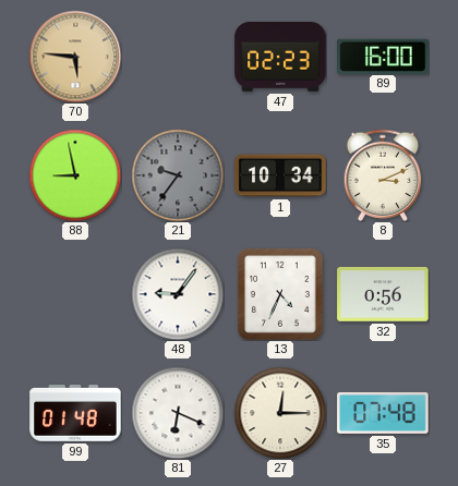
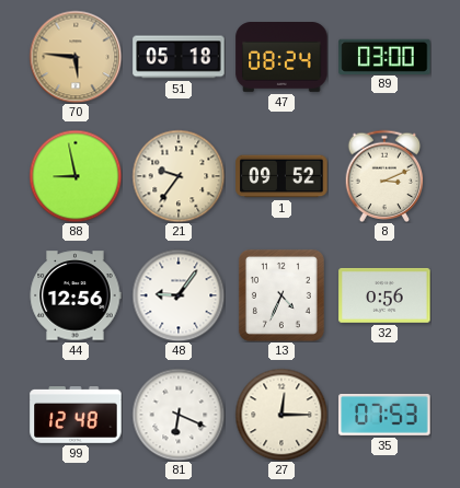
51: none -> 05:18 (179, 57)
47: 02:23 -> 08:24 (281, 58)
89: 16:00 -> 03:00 (384, 56)
21 dial: grey -> cream (179, 176)
1: 10:34 -> 09:52 (281, 176)
44: none -> 12:56 (76, 295)
99: 01:48 -> 12:48 (76, 416)
35: 07:48 -> 07:53 (384, 415)
